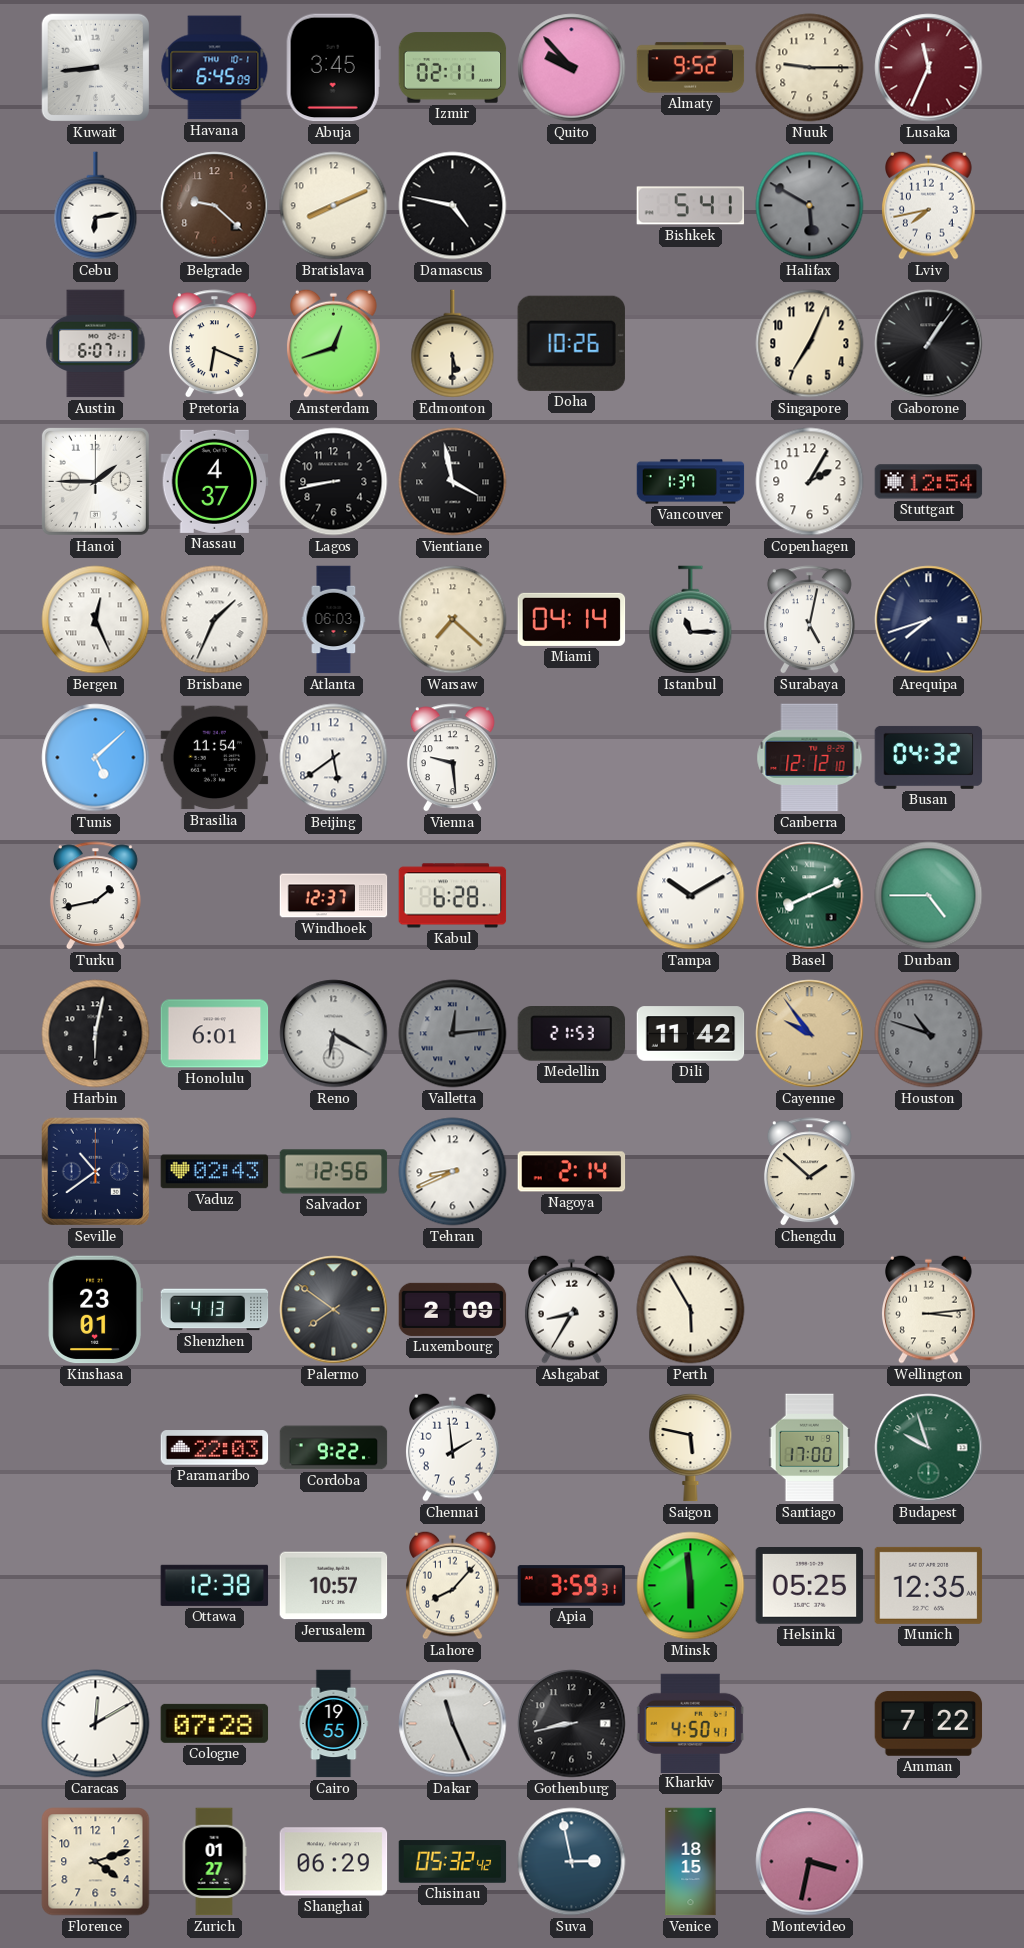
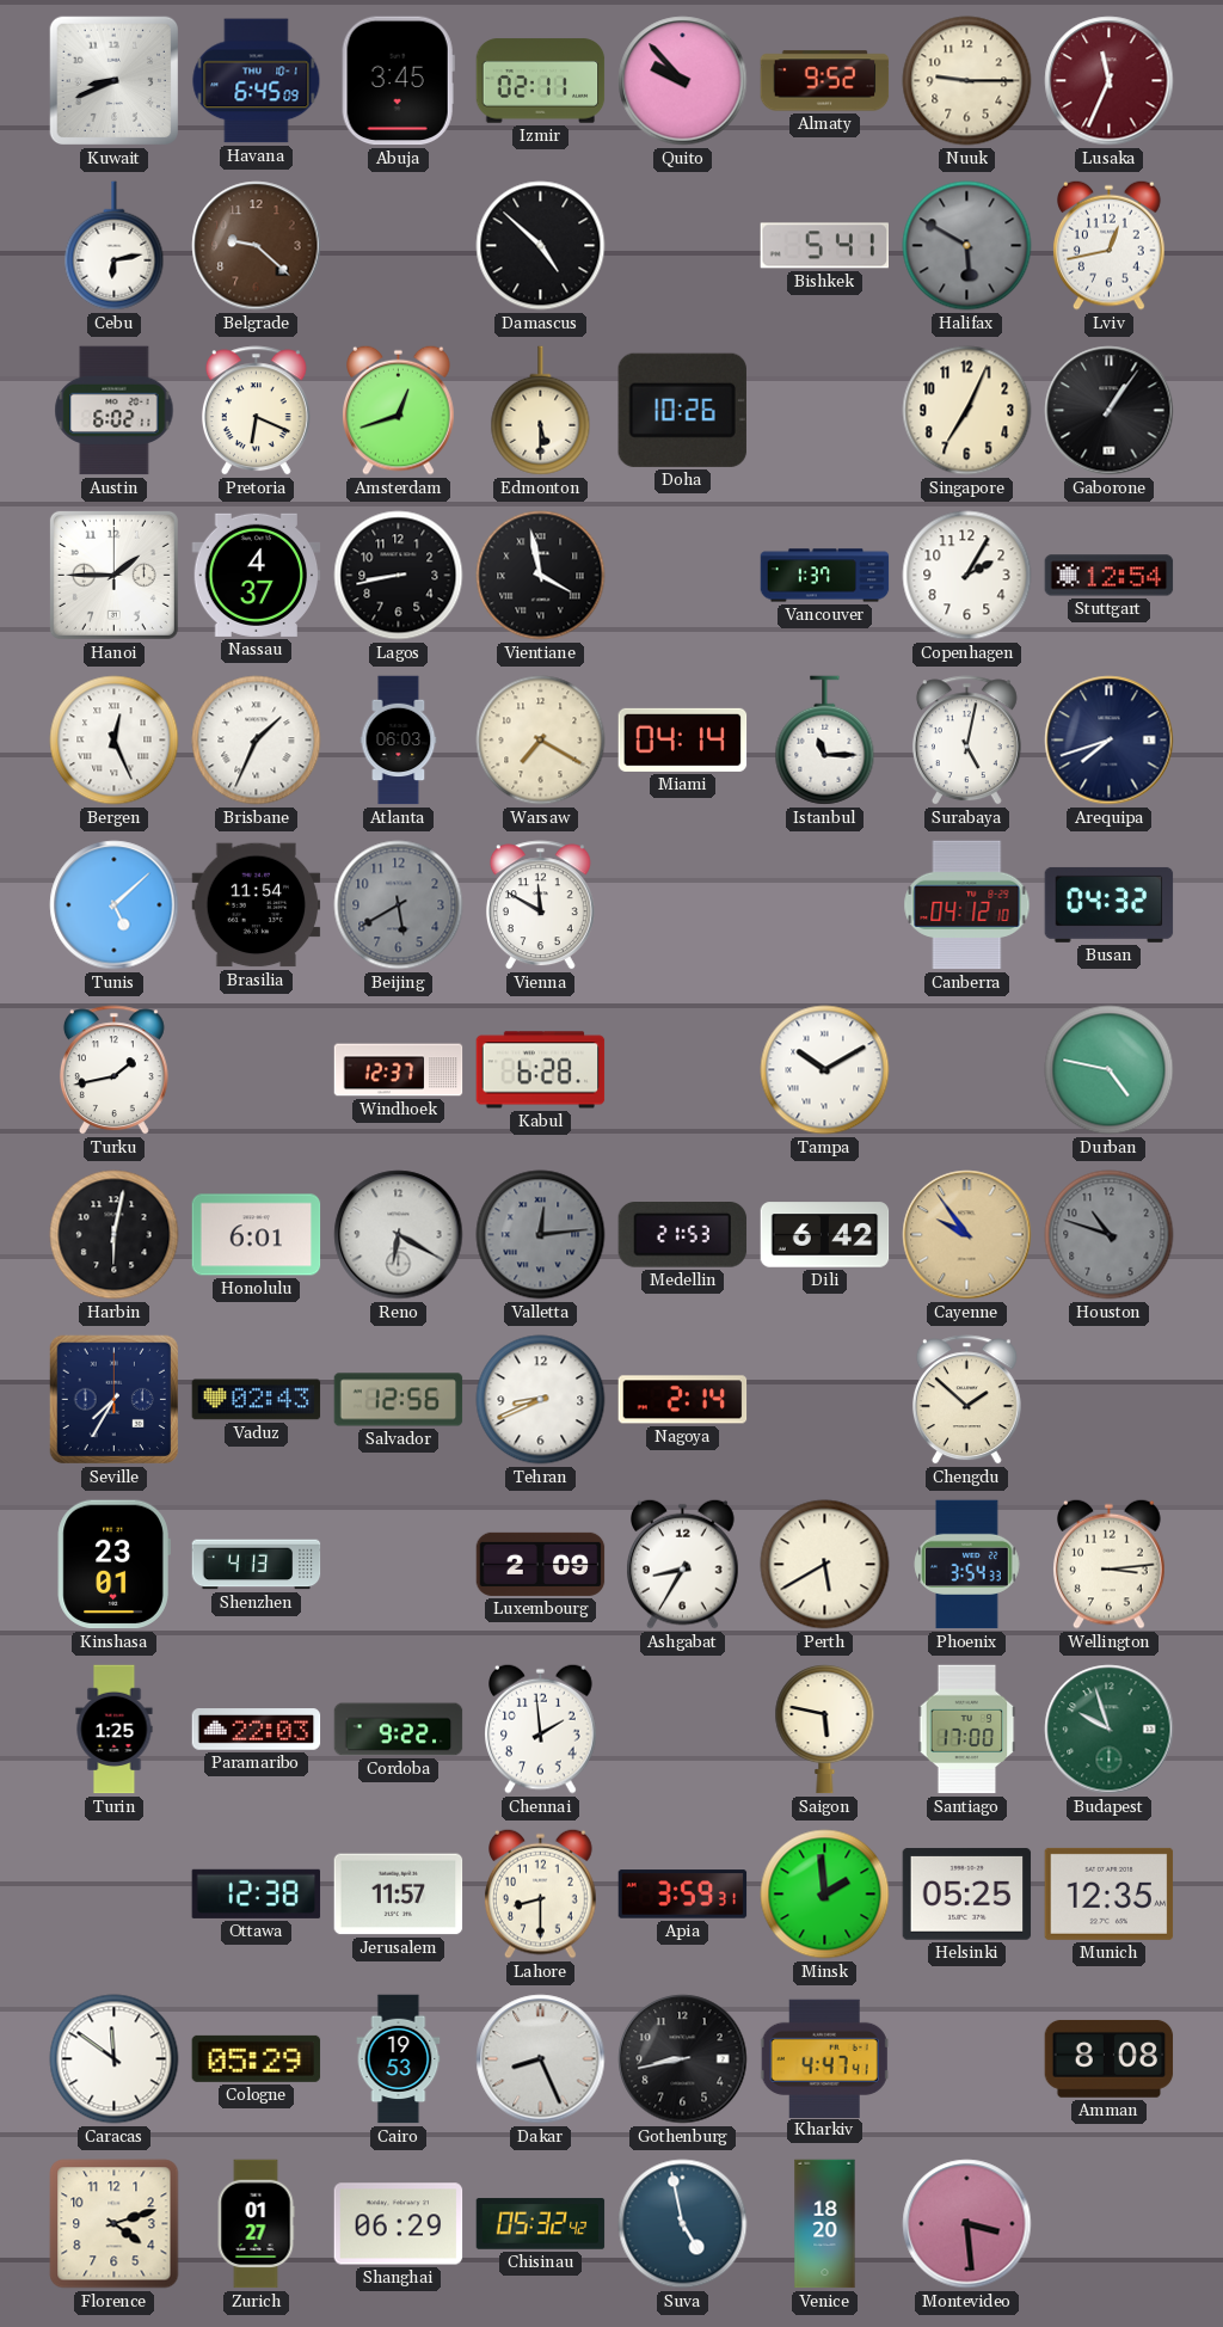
Kuwait: 8:44 -> 8:41 (115, 81)
Bratislava: 8:11 -> none (334, 206)
Damascus: 4:47 -> 4:52 (541, 246)
Lviv: 7:43 -> 12:43 (1110, 245)
Austin: 6:07 -> 6:02 (115, 411)
Warsaw: 7:22 -> 7:20 (541, 741)
Beijing: 5:39 -> 5:40 (399, 905)
Beijing dial: white -> grey (399, 905)
Vienna: 9:29 -> 11:50 (540, 905)
Canberra: 12:12 -> 04:12 (967, 905)
Basel: 8:11 -> none (810, 896)
Durban: 4:45 -> 4:47 (1110, 1070)
Dili: 11:42 -> 6:42 (825, 1235)
Seville: 10:39 -> 7:35 (115, 1400)
Palermo: 7:51 -> none (334, 1310)
Perth: 5:55 -> 5:40 (825, 1565)
Phoenix: none -> 3:54 (967, 1565)
Turin: none -> 1:25 (115, 1730)
Jerusalem: 10:57 -> 11:57 (399, 1895)
Lahore: 8:07 -> 8:30 (541, 1893)
Minsk: 5:59 -> 1:59 (825, 1895)
Caracas: 12:10 -> 11:51 (115, 2059)
Cologne: 07:28 -> 05:29 (257, 2058)
Cairo: 19:55 -> 19:53 (399, 2059)
Dakar: 11:26 -> 8:26 (541, 2059)
Kharkiv: 4:50 -> 4:47 (825, 2058)
Amman: 7:22 -> 8:08 (1110, 2058)
Suva: 2:58 -> 4:58 (683, 2224)
Venice: 18:15 -> 18:20 (825, 2224)
Montevideo: 3:32 -> 3:29 (967, 2224)
